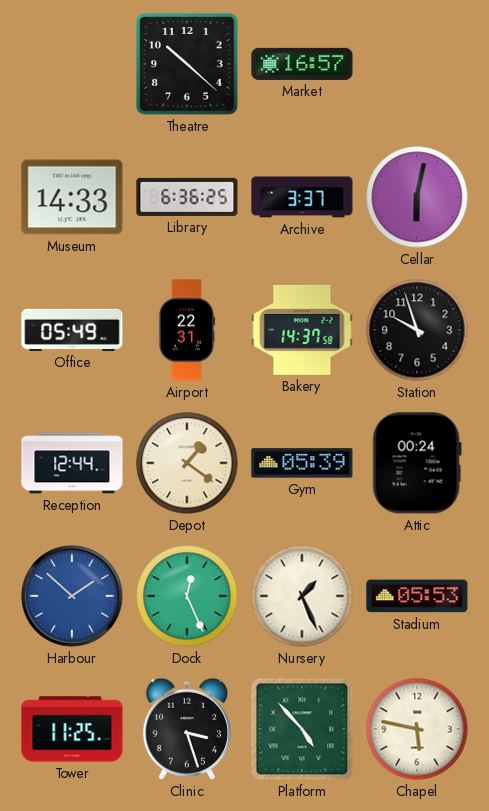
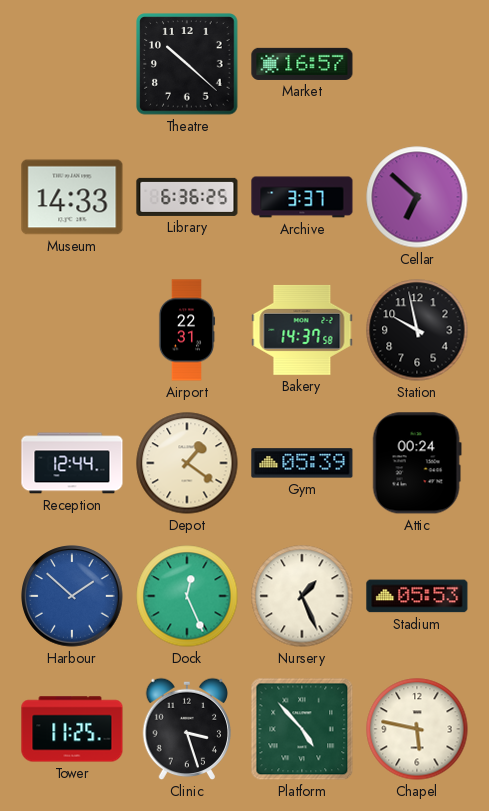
Cellar: 6:02 -> 6:52 (417, 197)
Office: 05:49 -> none (72, 330)
Station: 9:57 -> 9:58 (417, 330)
